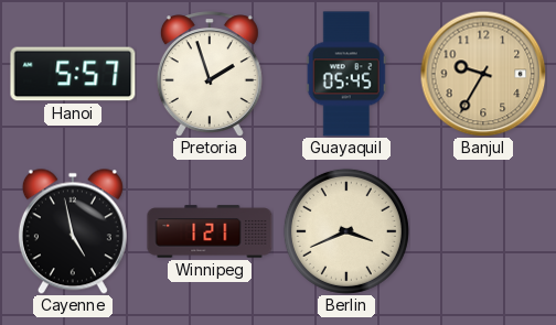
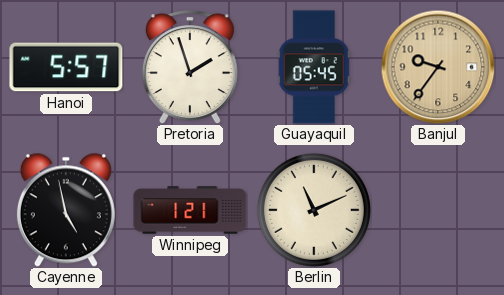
Banjul: 9:35 -> 9:36 (438, 67)
Berlin: 3:41 -> 11:11 (314, 210)
